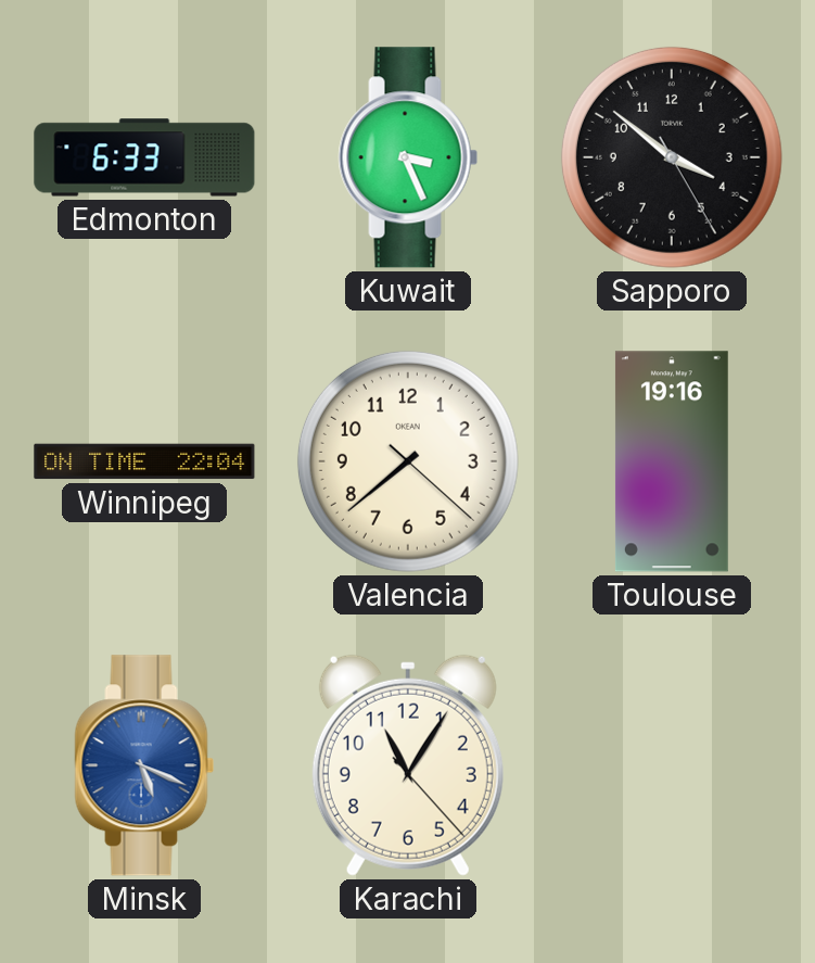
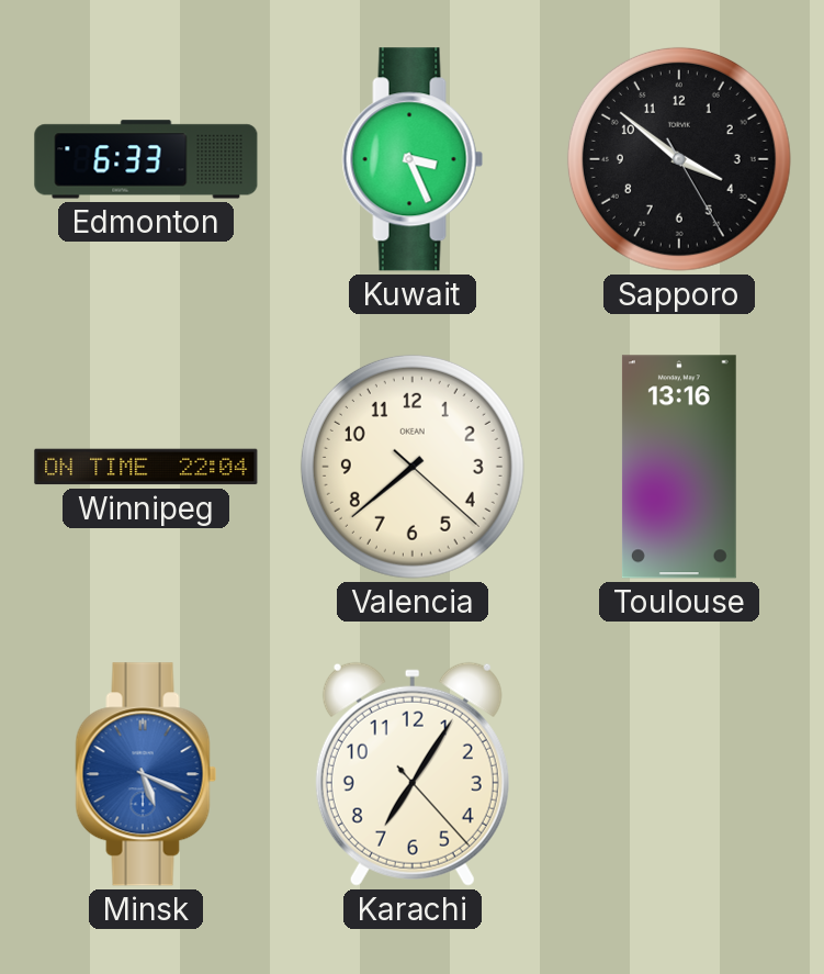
Toulouse: 19:16 -> 13:16 (679, 467)
Karachi: 11:05 -> 7:05 (413, 774)
